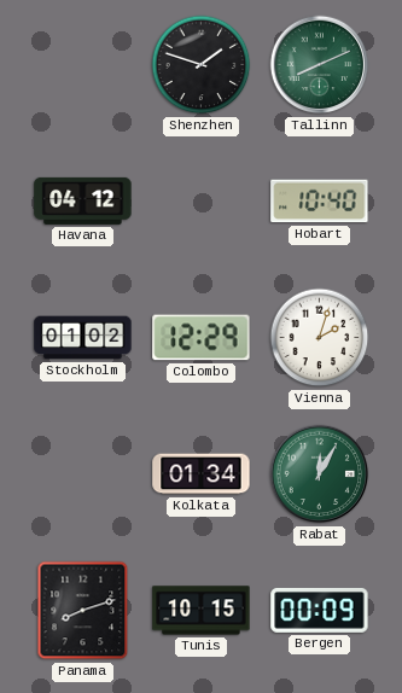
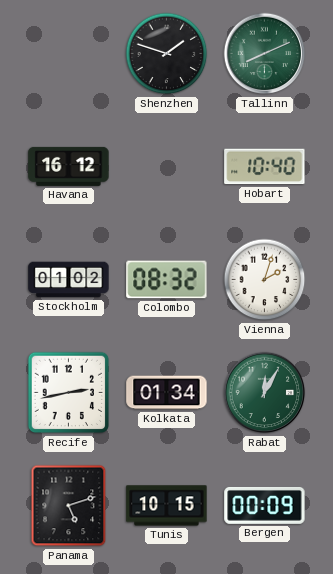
Havana: 04:12 -> 16:12 (69, 166)
Colombo: 12:29 -> 08:32 (167, 280)
Recife: none -> 2:43 (69, 393)
Panama: 8:12 -> 5:12 (69, 506)
